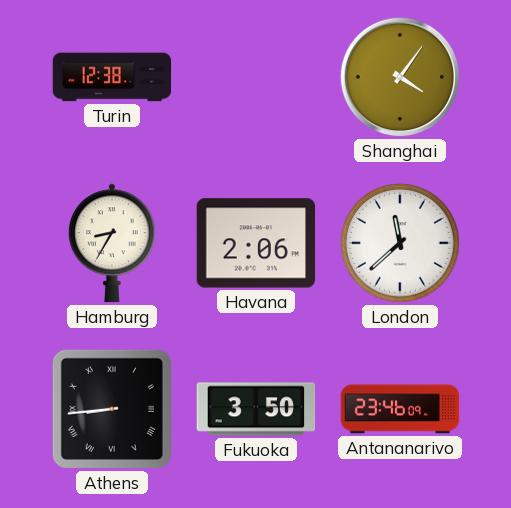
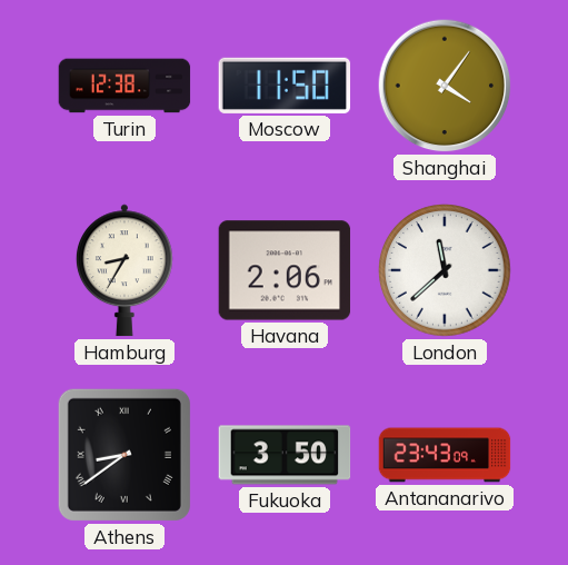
Moscow: none -> 11:50 (285, 86)
Athens: 8:44 -> 8:39 (124, 455)
Antananarivo: 23:46 -> 23:43 (445, 455)
